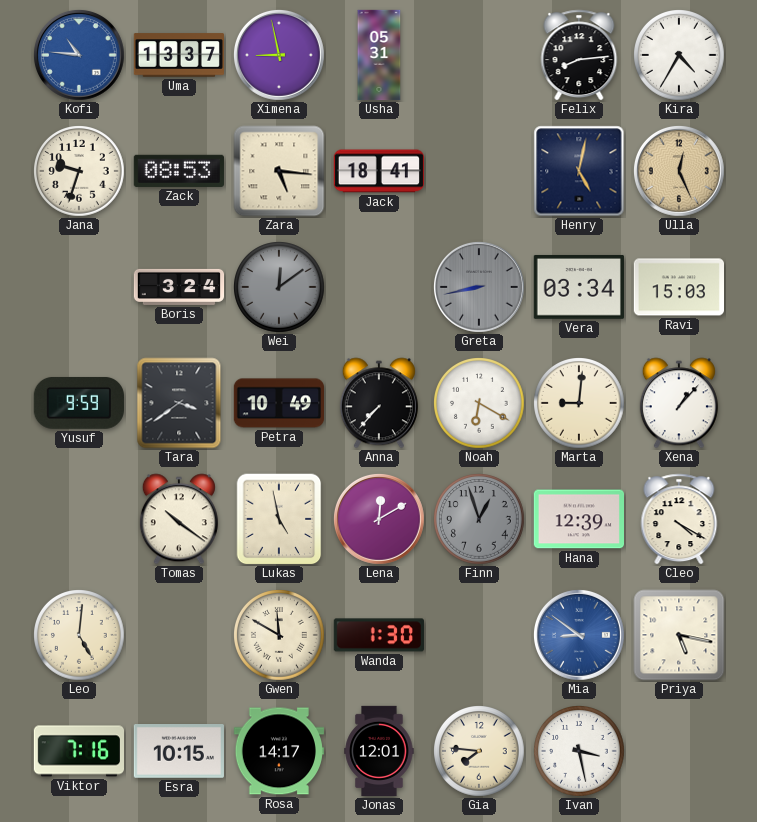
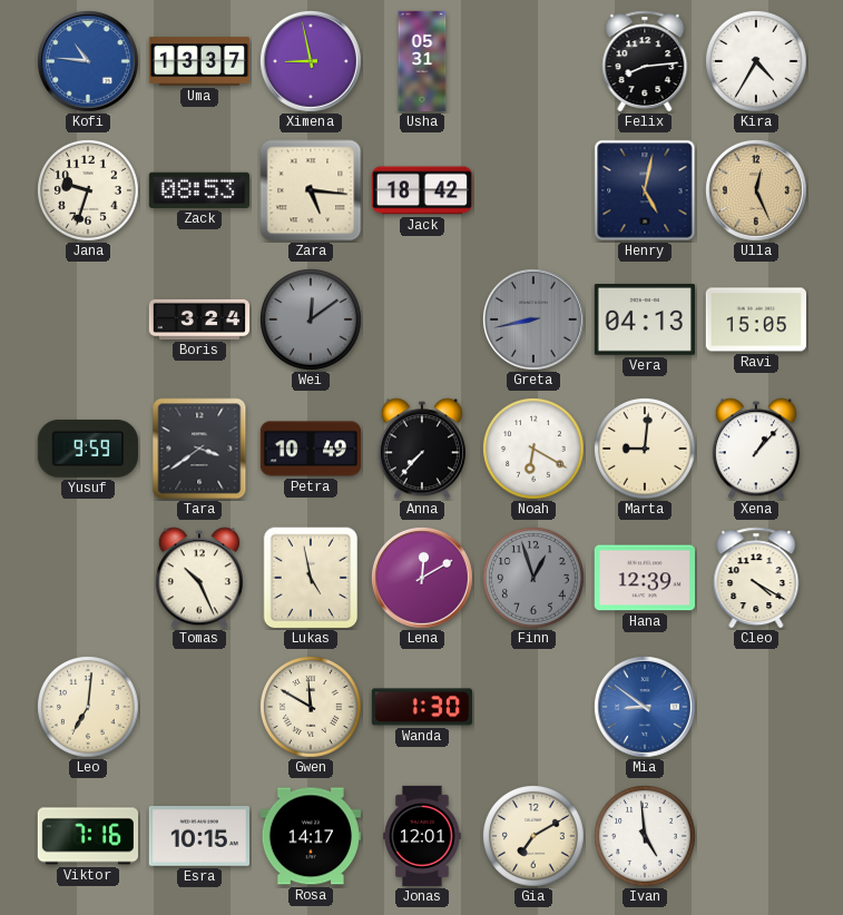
Jack: 18:41 -> 18:42 (422, 190)
Vera: 03:34 -> 04:13 (645, 319)
Ravi: 15:03 -> 15:05 (755, 319)
Tomas: 10:21 -> 10:26 (199, 578)
Leo: 5:01 -> 7:01 (89, 708)
Priya: 5:17 -> none (679, 635)
Gia: 7:46 -> 7:10 (535, 837)
Ivan: 3:28 -> 4:59 (646, 837)
